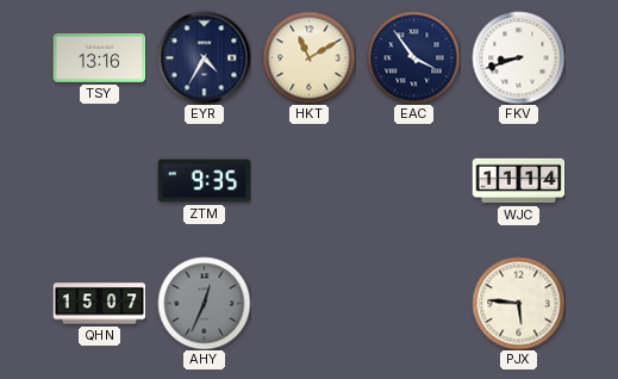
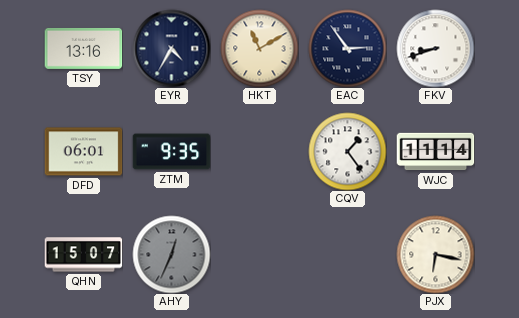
EAC: 3:54 -> 2:54 (347, 48)
DFD: none -> 06:01 (83, 152)
CQV: none -> 1:24 (347, 151)
PJX: 5:46 -> 6:17 (435, 254)
